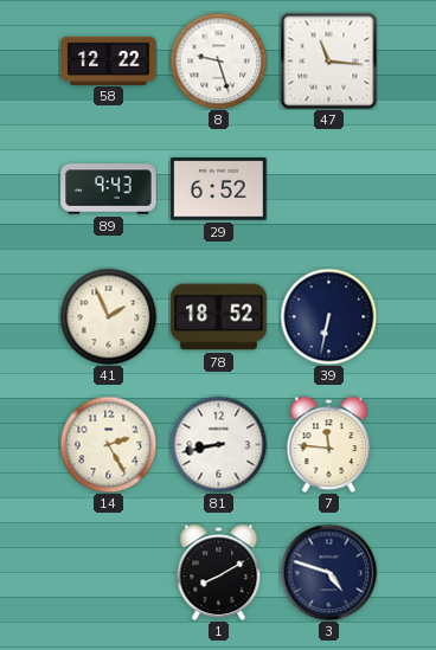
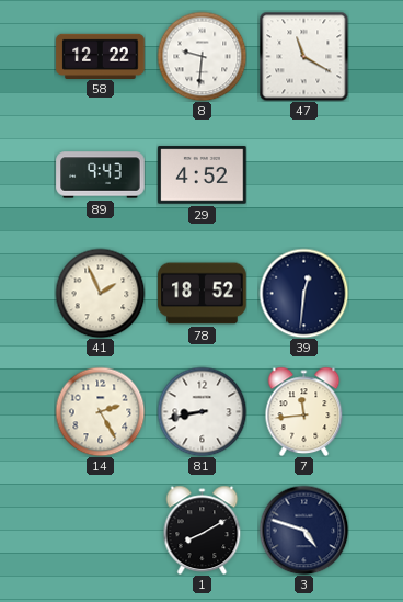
8: 9:27 -> 9:31 (201, 56)
47: 11:16 -> 11:20 (303, 56)
29: 6:52 -> 4:52 (203, 175)
39: 6:32 -> 12:31 (303, 293)
7: 11:46 -> 11:44 (304, 411)
